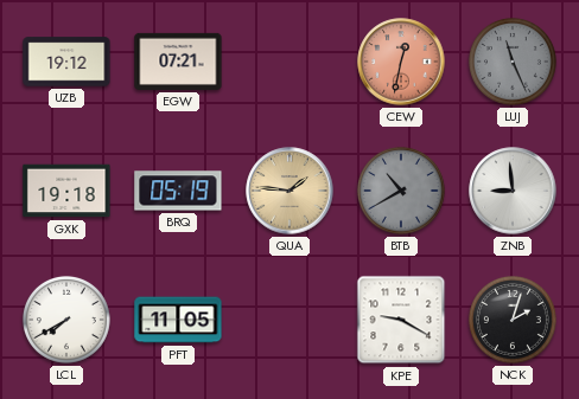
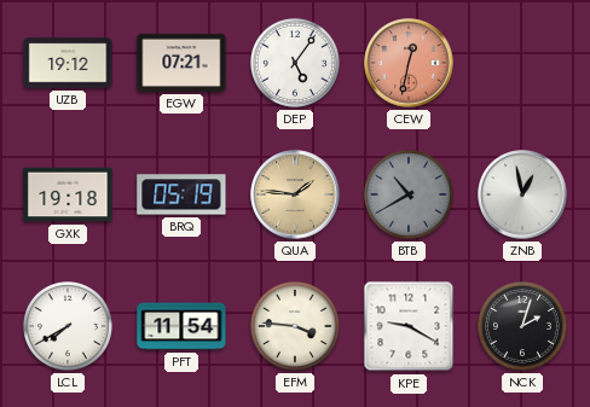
DEP: none -> 5:06 (295, 63)
LUJ: 11:26 -> none (513, 62)
ZNB: 8:59 -> 12:58 (522, 194)
PFT: 11:05 -> 11:54 (181, 326)
EFM: none -> 3:46 (295, 326)
